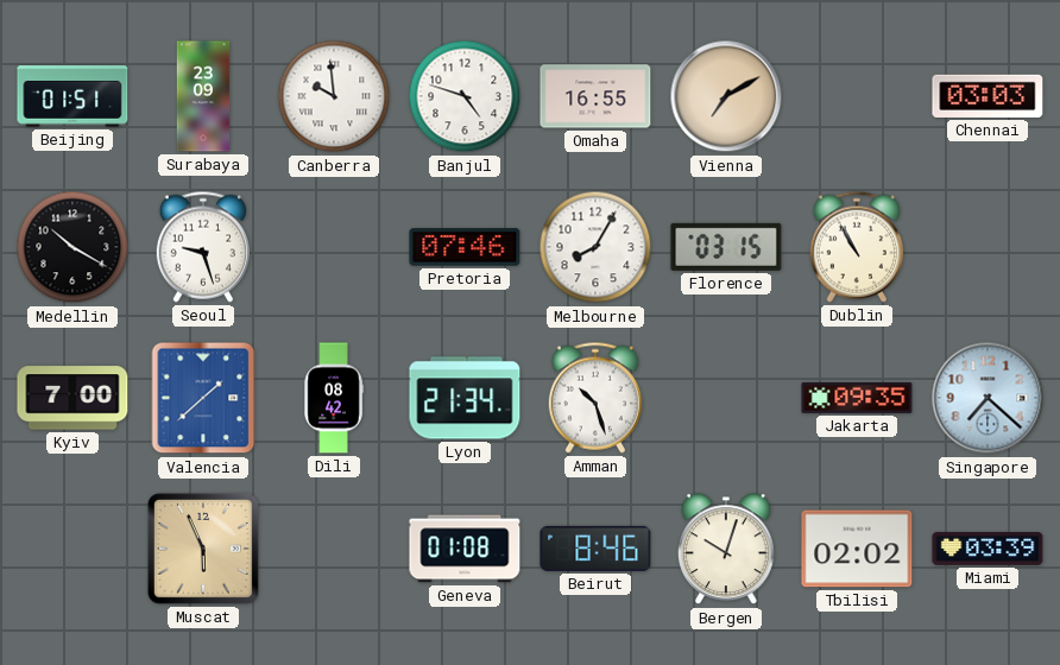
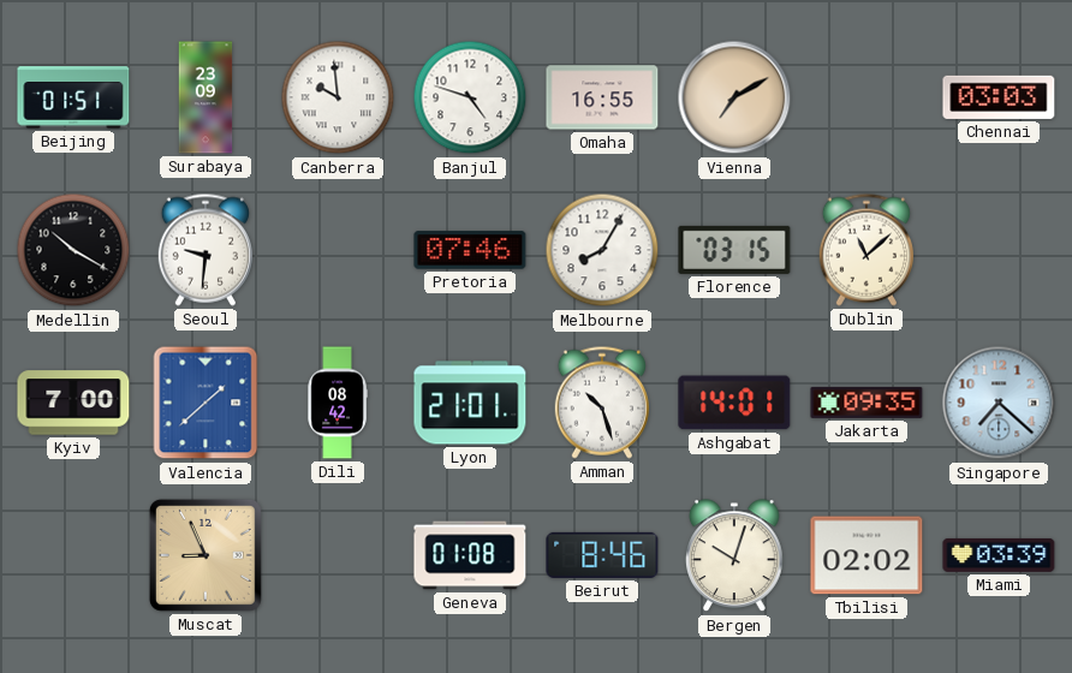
Seoul: 9:27 -> 9:31 (204, 250)
Dublin: 10:55 -> 11:08 (865, 250)
Lyon: 21:34 -> 21:01 (470, 403)
Ashgabat: none -> 14:01 (734, 403)
Muscat: 5:56 -> 8:56 (206, 555)
